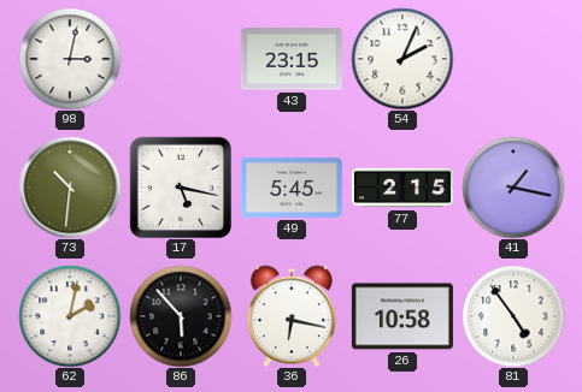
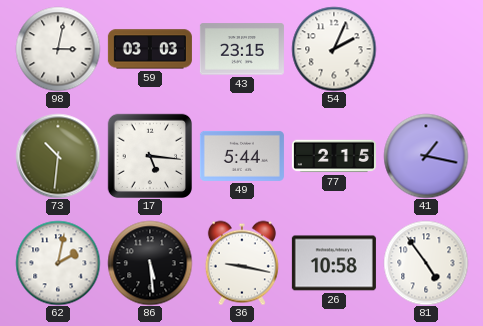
59: none -> 03:03 (150, 49)
17: 5:17 -> 5:16 (149, 155)
49: 5:45 -> 5:44 (242, 156)
86: 5:53 -> 5:29 (150, 263)
36: 6:17 -> 9:17 (242, 263)
